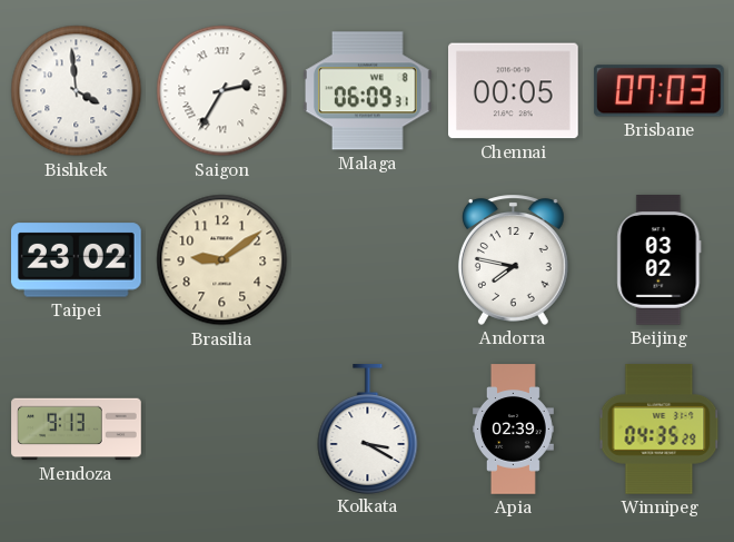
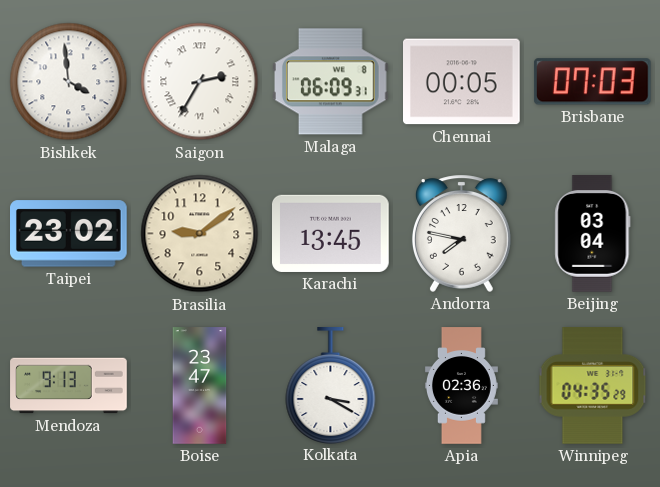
Karachi: none -> 13:45 (331, 233)
Beijing: 03:02 -> 03:04 (593, 234)
Boise: none -> 23:47 (200, 386)
Apia: 02:39 -> 02:36 (461, 386)
